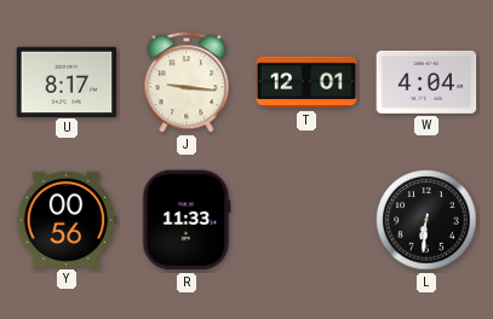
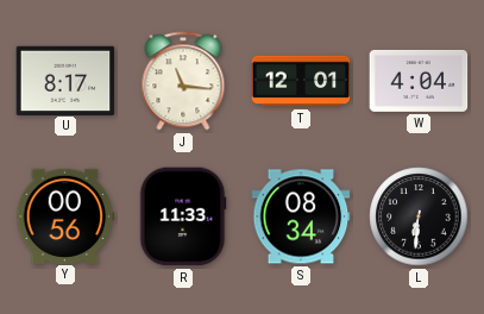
J: 9:16 -> 11:16 (183, 81)
S: none -> 08:34 (301, 216)
